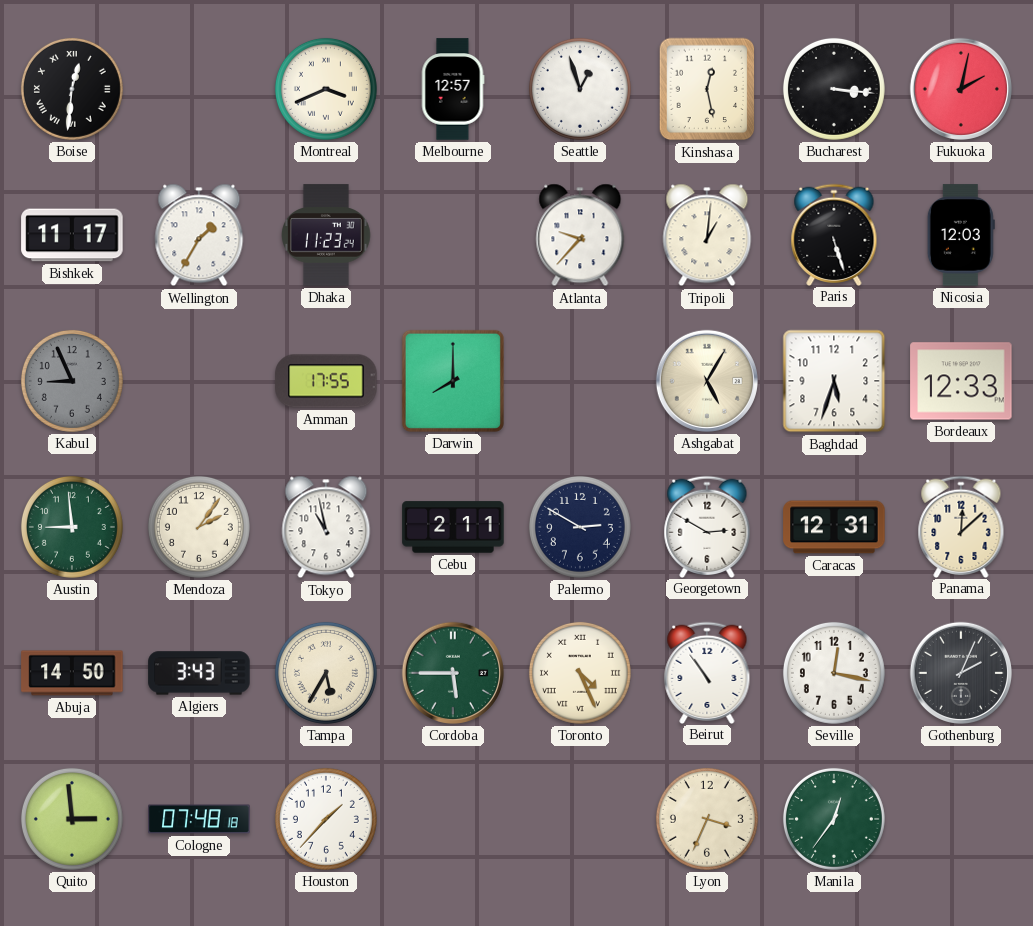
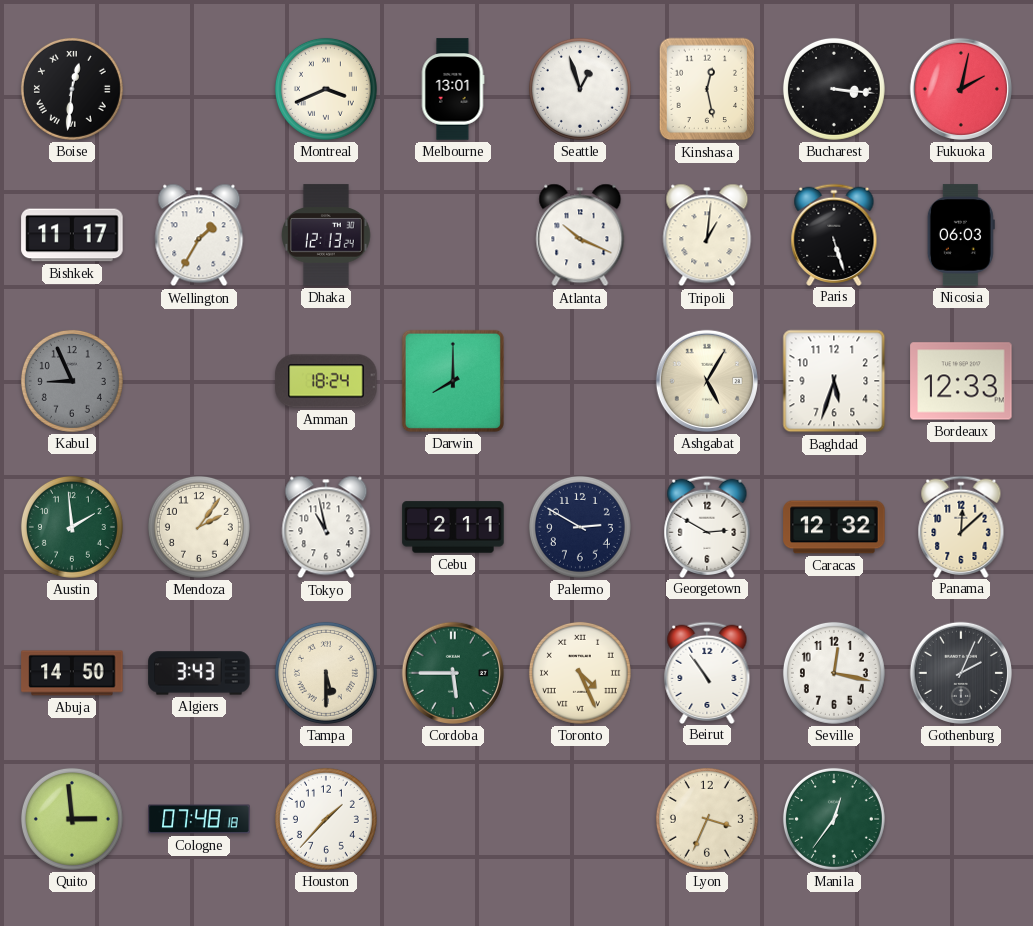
Melbourne: 12:57 -> 13:01 (453, 89)
Dhaka: 11:23 -> 12:13 (327, 235)
Atlanta: 9:37 -> 10:19 (580, 235)
Nicosia: 12:03 -> 06:03 (961, 235)
Amman: 17:55 -> 18:24 (326, 381)
Austin: 8:59 -> 1:59 (72, 527)
Caracas: 12:31 -> 12:32 (834, 527)
Tampa: 5:35 -> 5:30 (326, 673)
